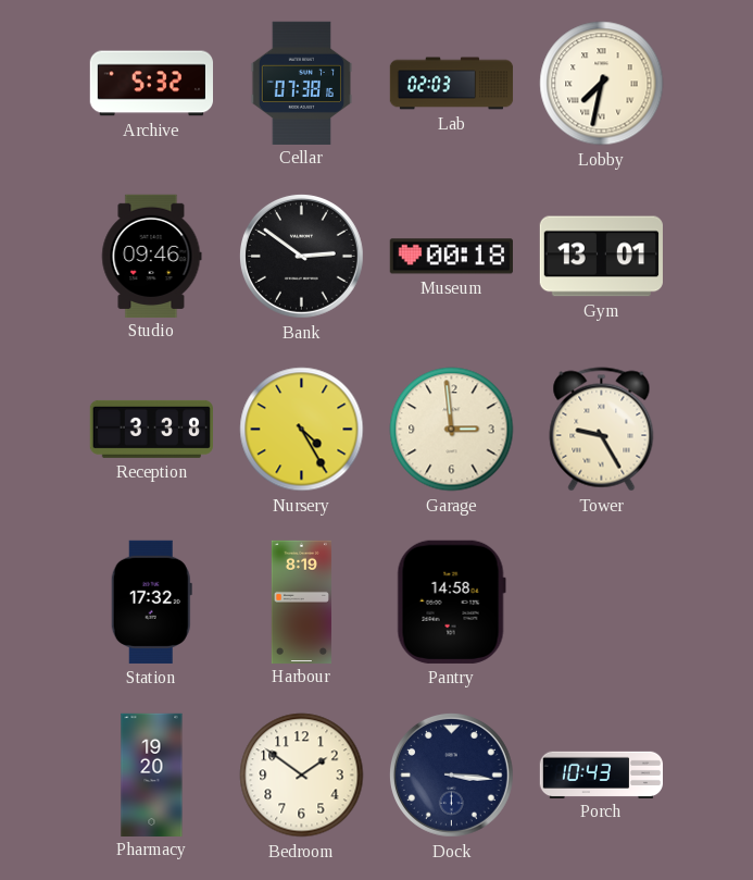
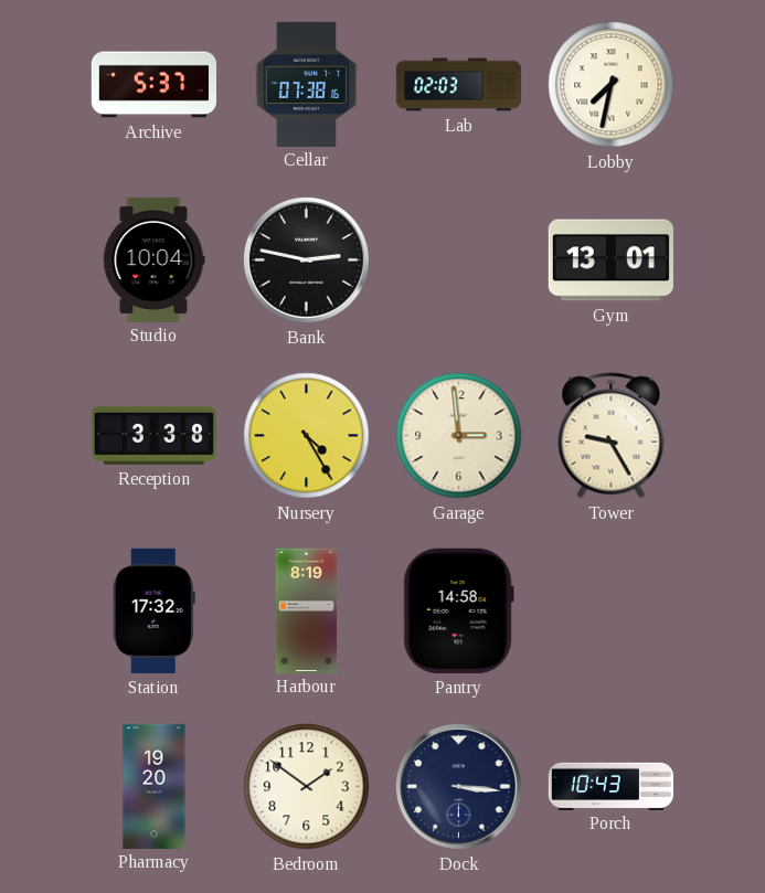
Archive: 5:32 -> 5:37 (153, 85)
Studio: 09:46 -> 10:04 (155, 259)
Bank: 2:51 -> 2:47 (306, 259)
Museum: 00:18 -> none (451, 257)
